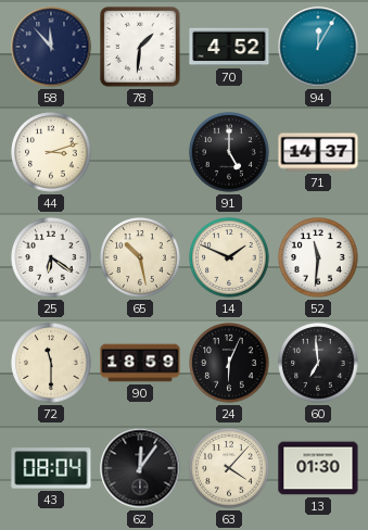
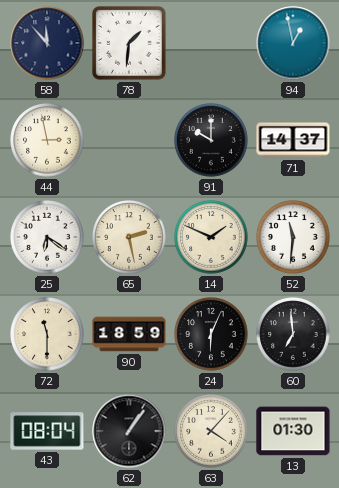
70: 4:52 -> none (229, 47)
94: 12:05 -> 12:58 (293, 43)
44: 3:12 -> 2:58 (47, 140)
91: 5:00 -> 10:00 (211, 140)
65: 10:28 -> 2:28 (129, 237)
62: 12:06 -> 1:06 (129, 431)
